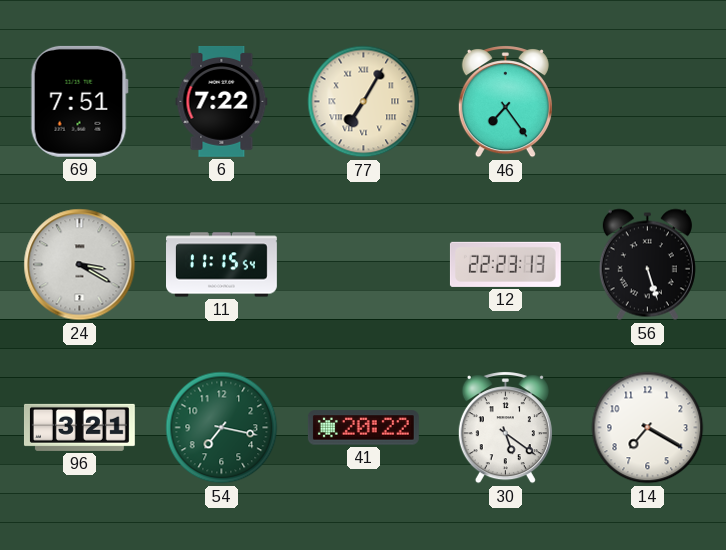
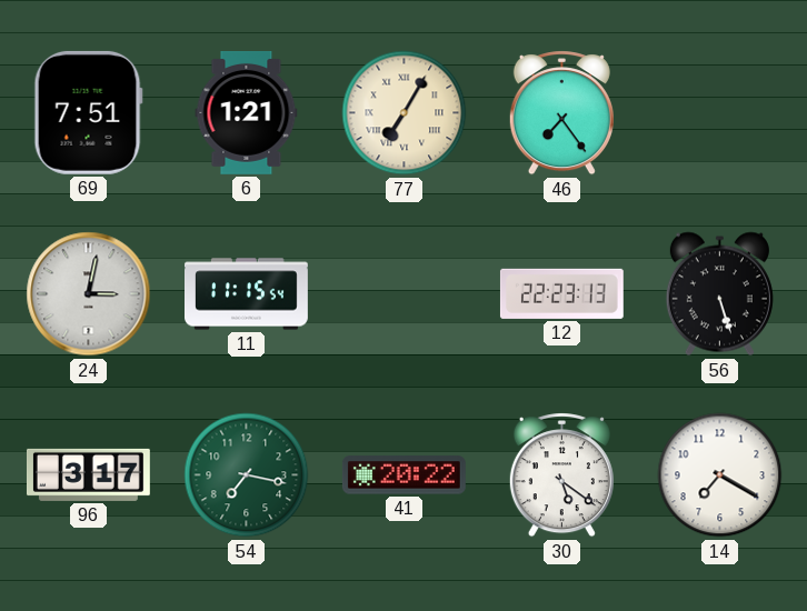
6: 7:22 -> 1:21 (247, 112)
24: 3:20 -> 3:02 (89, 294)
96: 3:21 -> 3:17 (88, 474)
